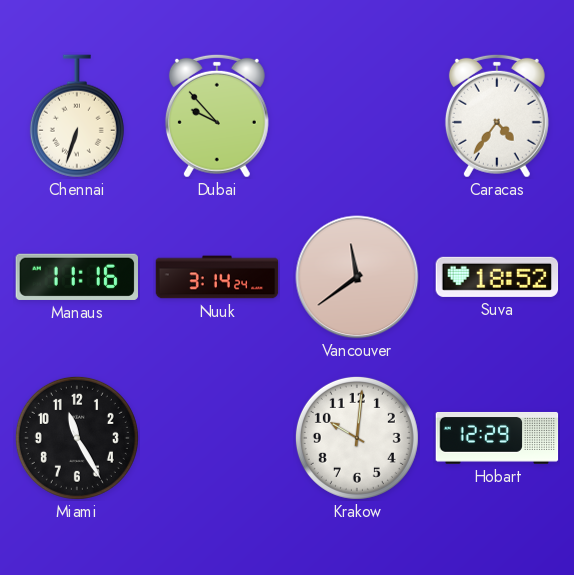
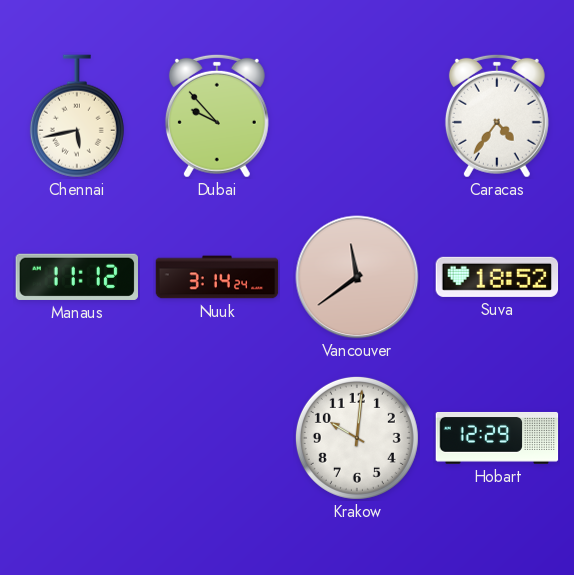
Chennai: 6:33 -> 5:43 (77, 116)
Manaus: 11:16 -> 11:12 (76, 277)
Miami: 11:25 -> none (77, 438)
